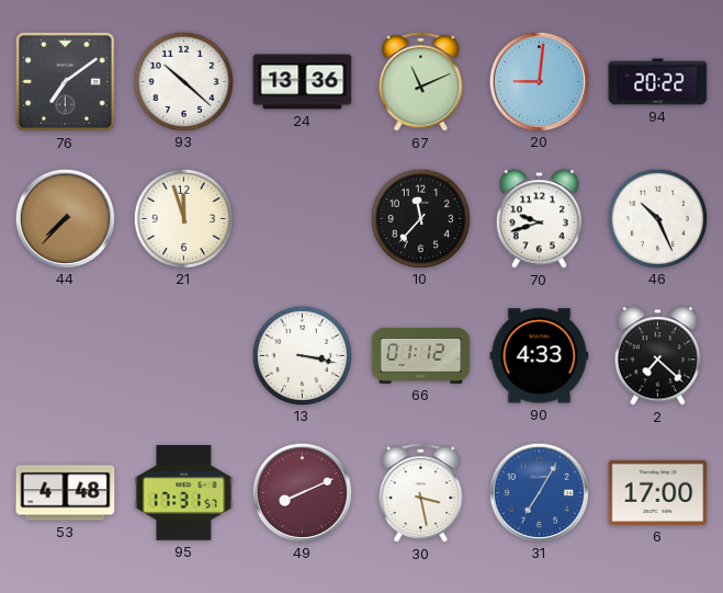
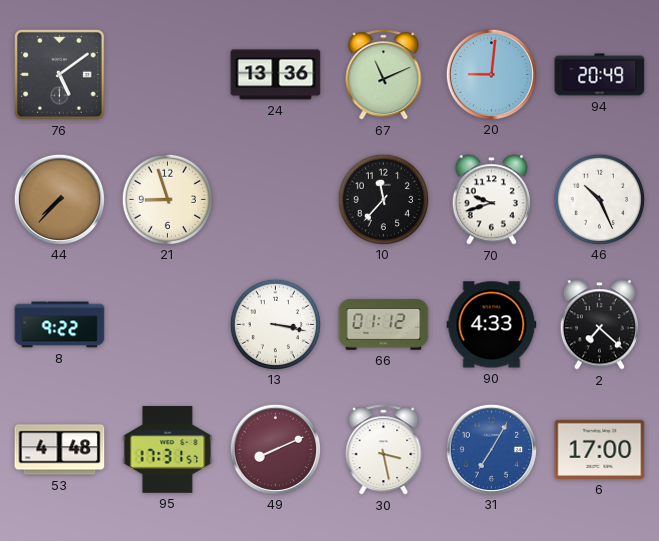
76: 7:09 -> 5:09 (60, 75)
93: 10:22 -> none (183, 81)
94: 20:22 -> 20:49 (600, 75)
21: 11:57 -> 8:57 (167, 199)
8: none -> 9:22 (60, 325)
